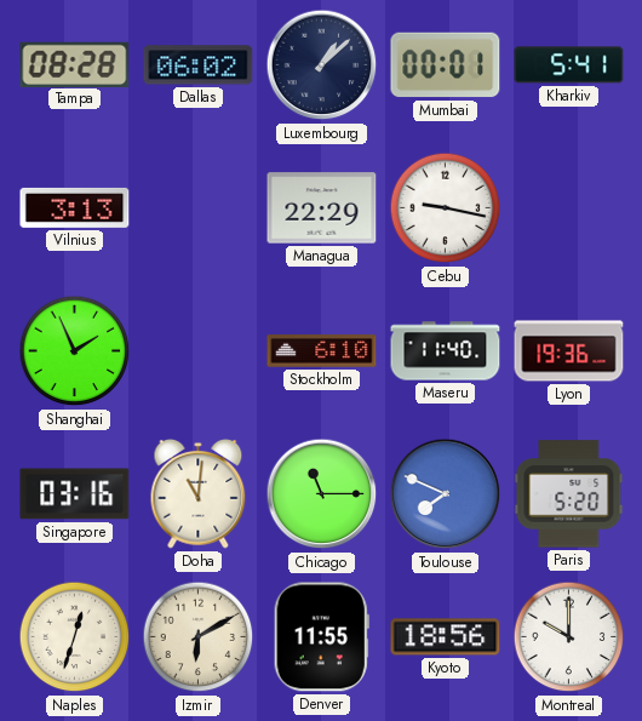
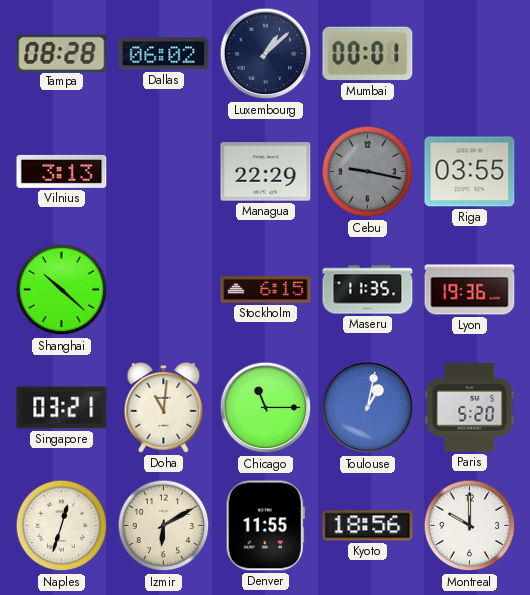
Kharkiv: 5:41 -> none (569, 65)
Cebu dial: white -> grey (368, 172)
Riga: none -> 03:55 (470, 172)
Shanghai: 1:56 -> 10:22 (62, 290)
Stockholm: 6:10 -> 6:15 (266, 290)
Maseru: 11:40 -> 11:35 (368, 290)
Singapore: 03:16 -> 03:21 (62, 408)
Toulouse: 7:49 -> 1:02 (368, 408)
